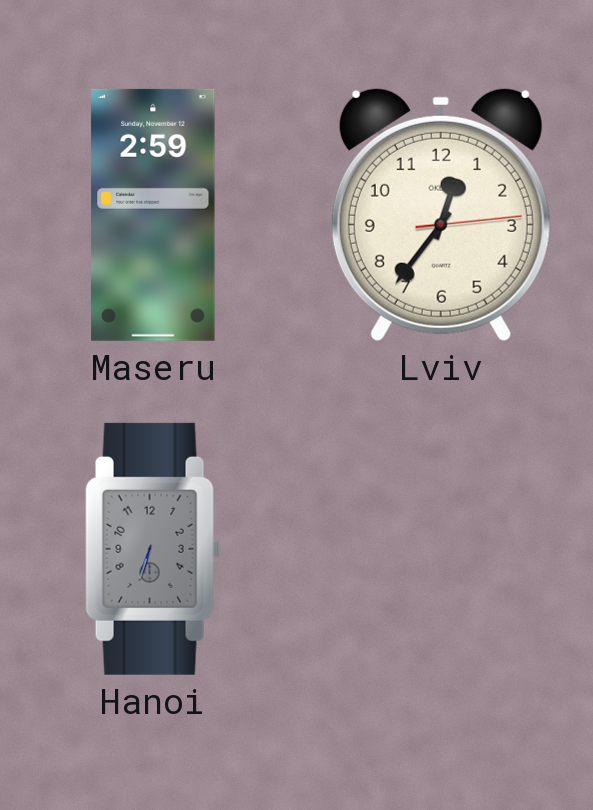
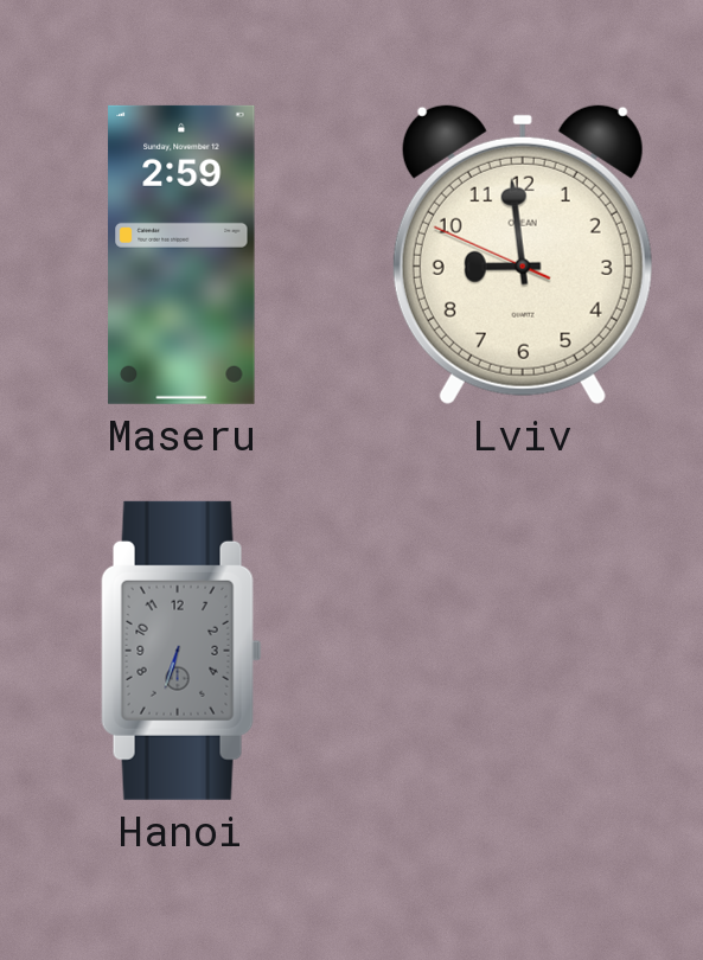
Lviv: 12:36 -> 8:58 (523, 254)
